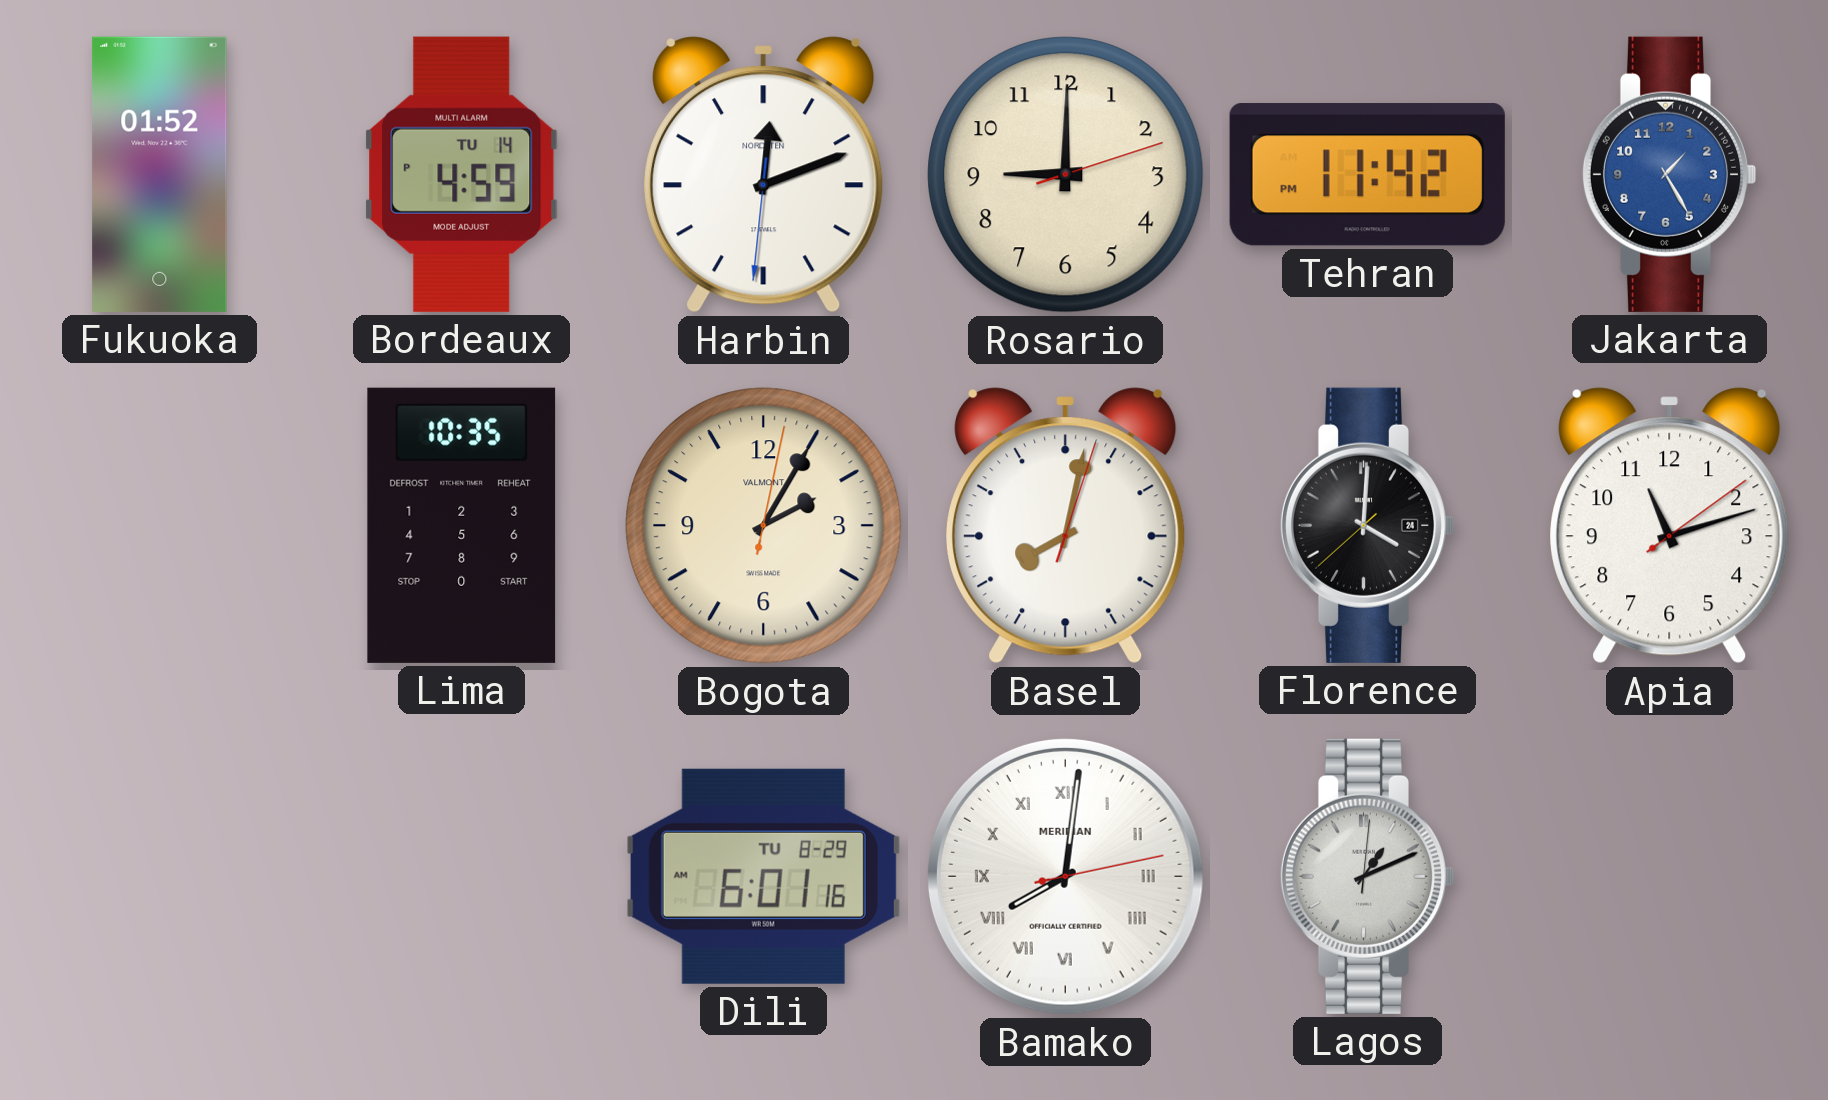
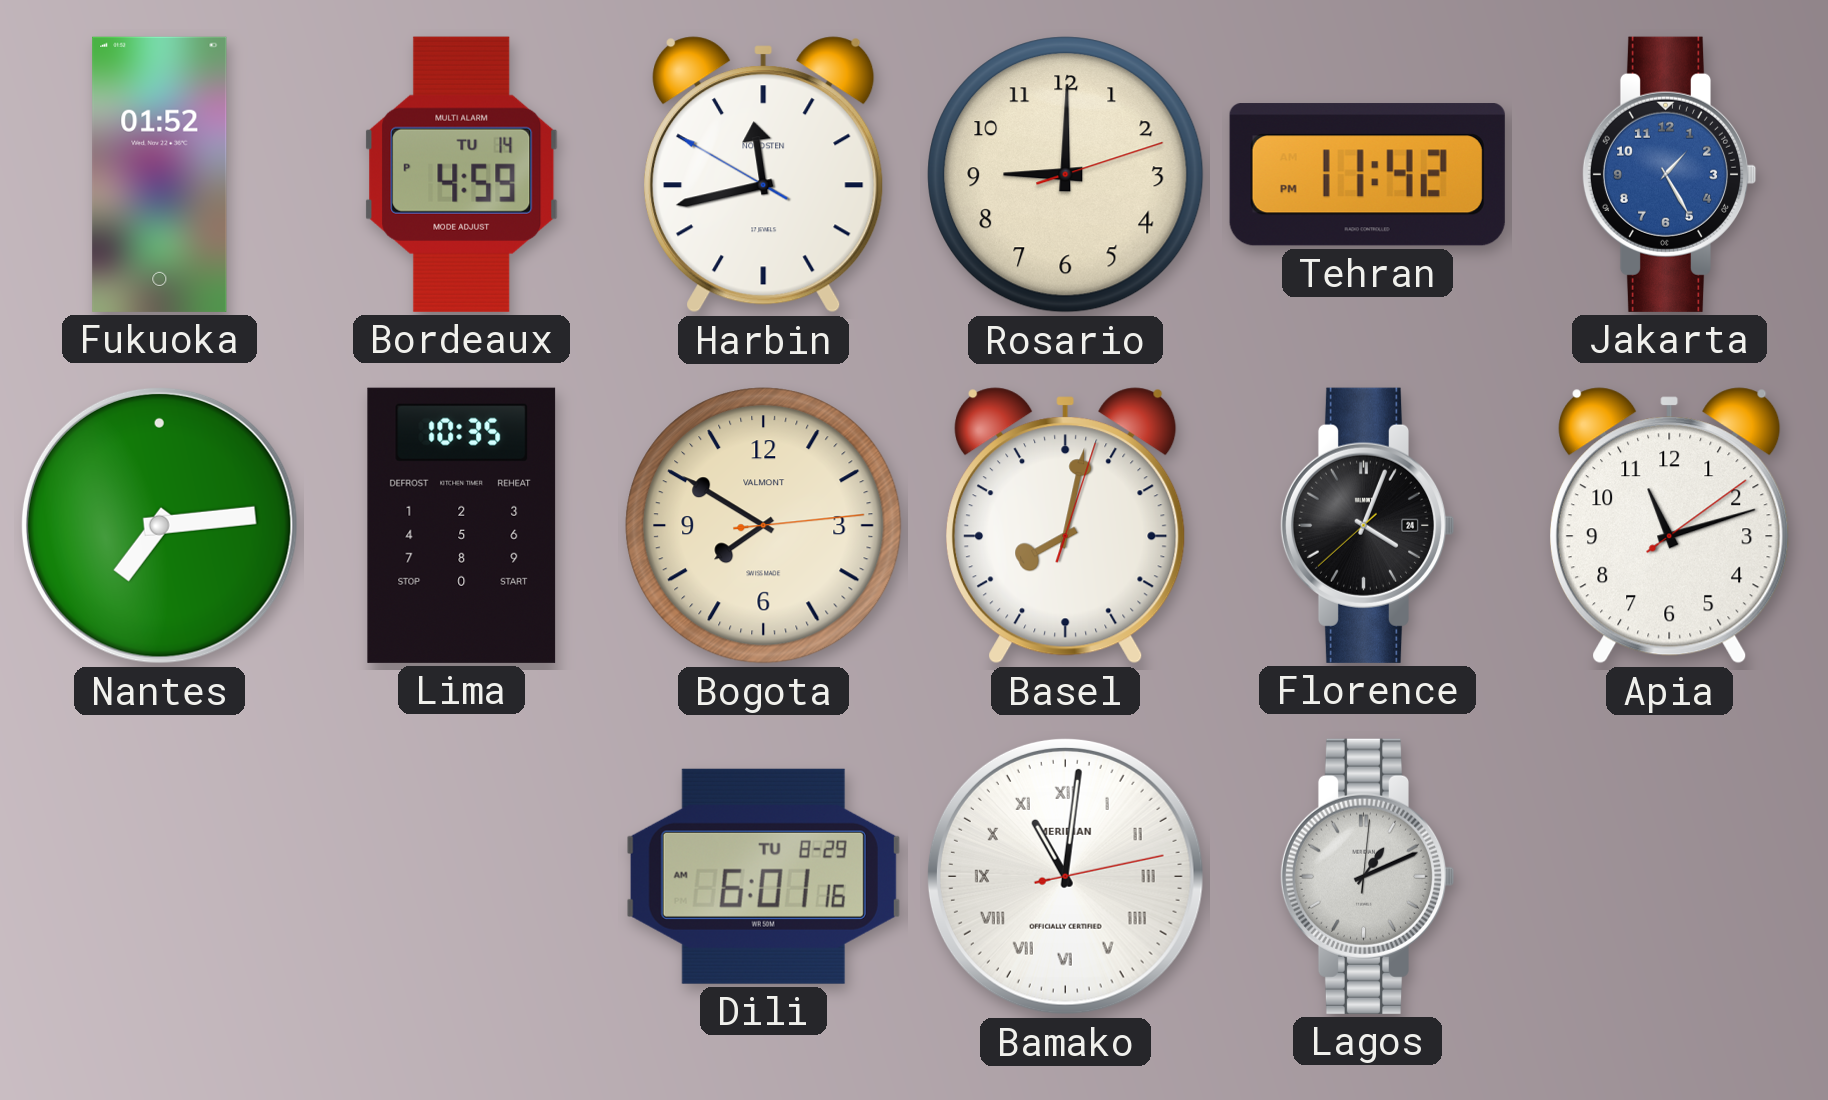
Harbin: 12:11 -> 11:42 (764, 175)
Nantes: none -> 7:14 (159, 525)
Bogota: 2:05 -> 7:50 (764, 526)
Florence: 4:00 -> 4:03 (1367, 525)
Bamako: 8:01 -> 11:01 (1065, 876)
